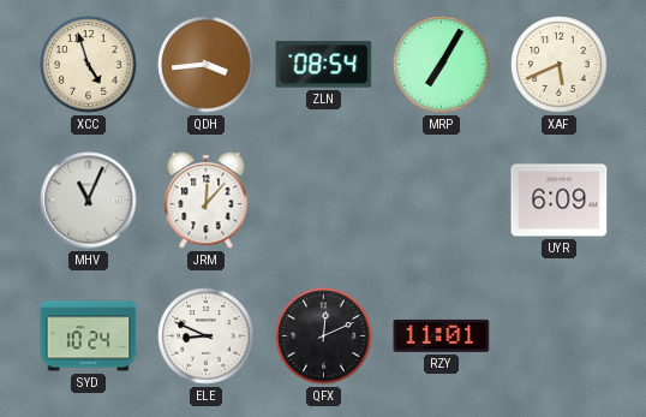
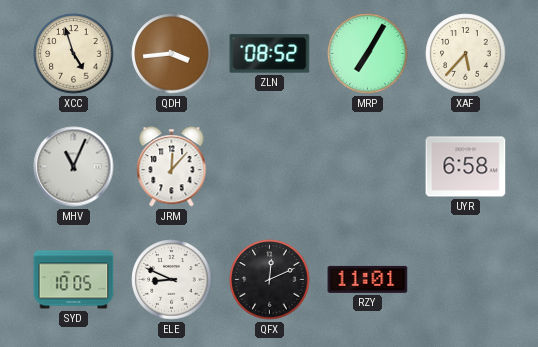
ZLN: 08:54 -> 08:52 (270, 54)
XAF: 5:41 -> 5:37 (466, 54)
UYR: 6:09 -> 6:58 (466, 167)
SYD: 10:24 -> 10:05 (74, 280)
